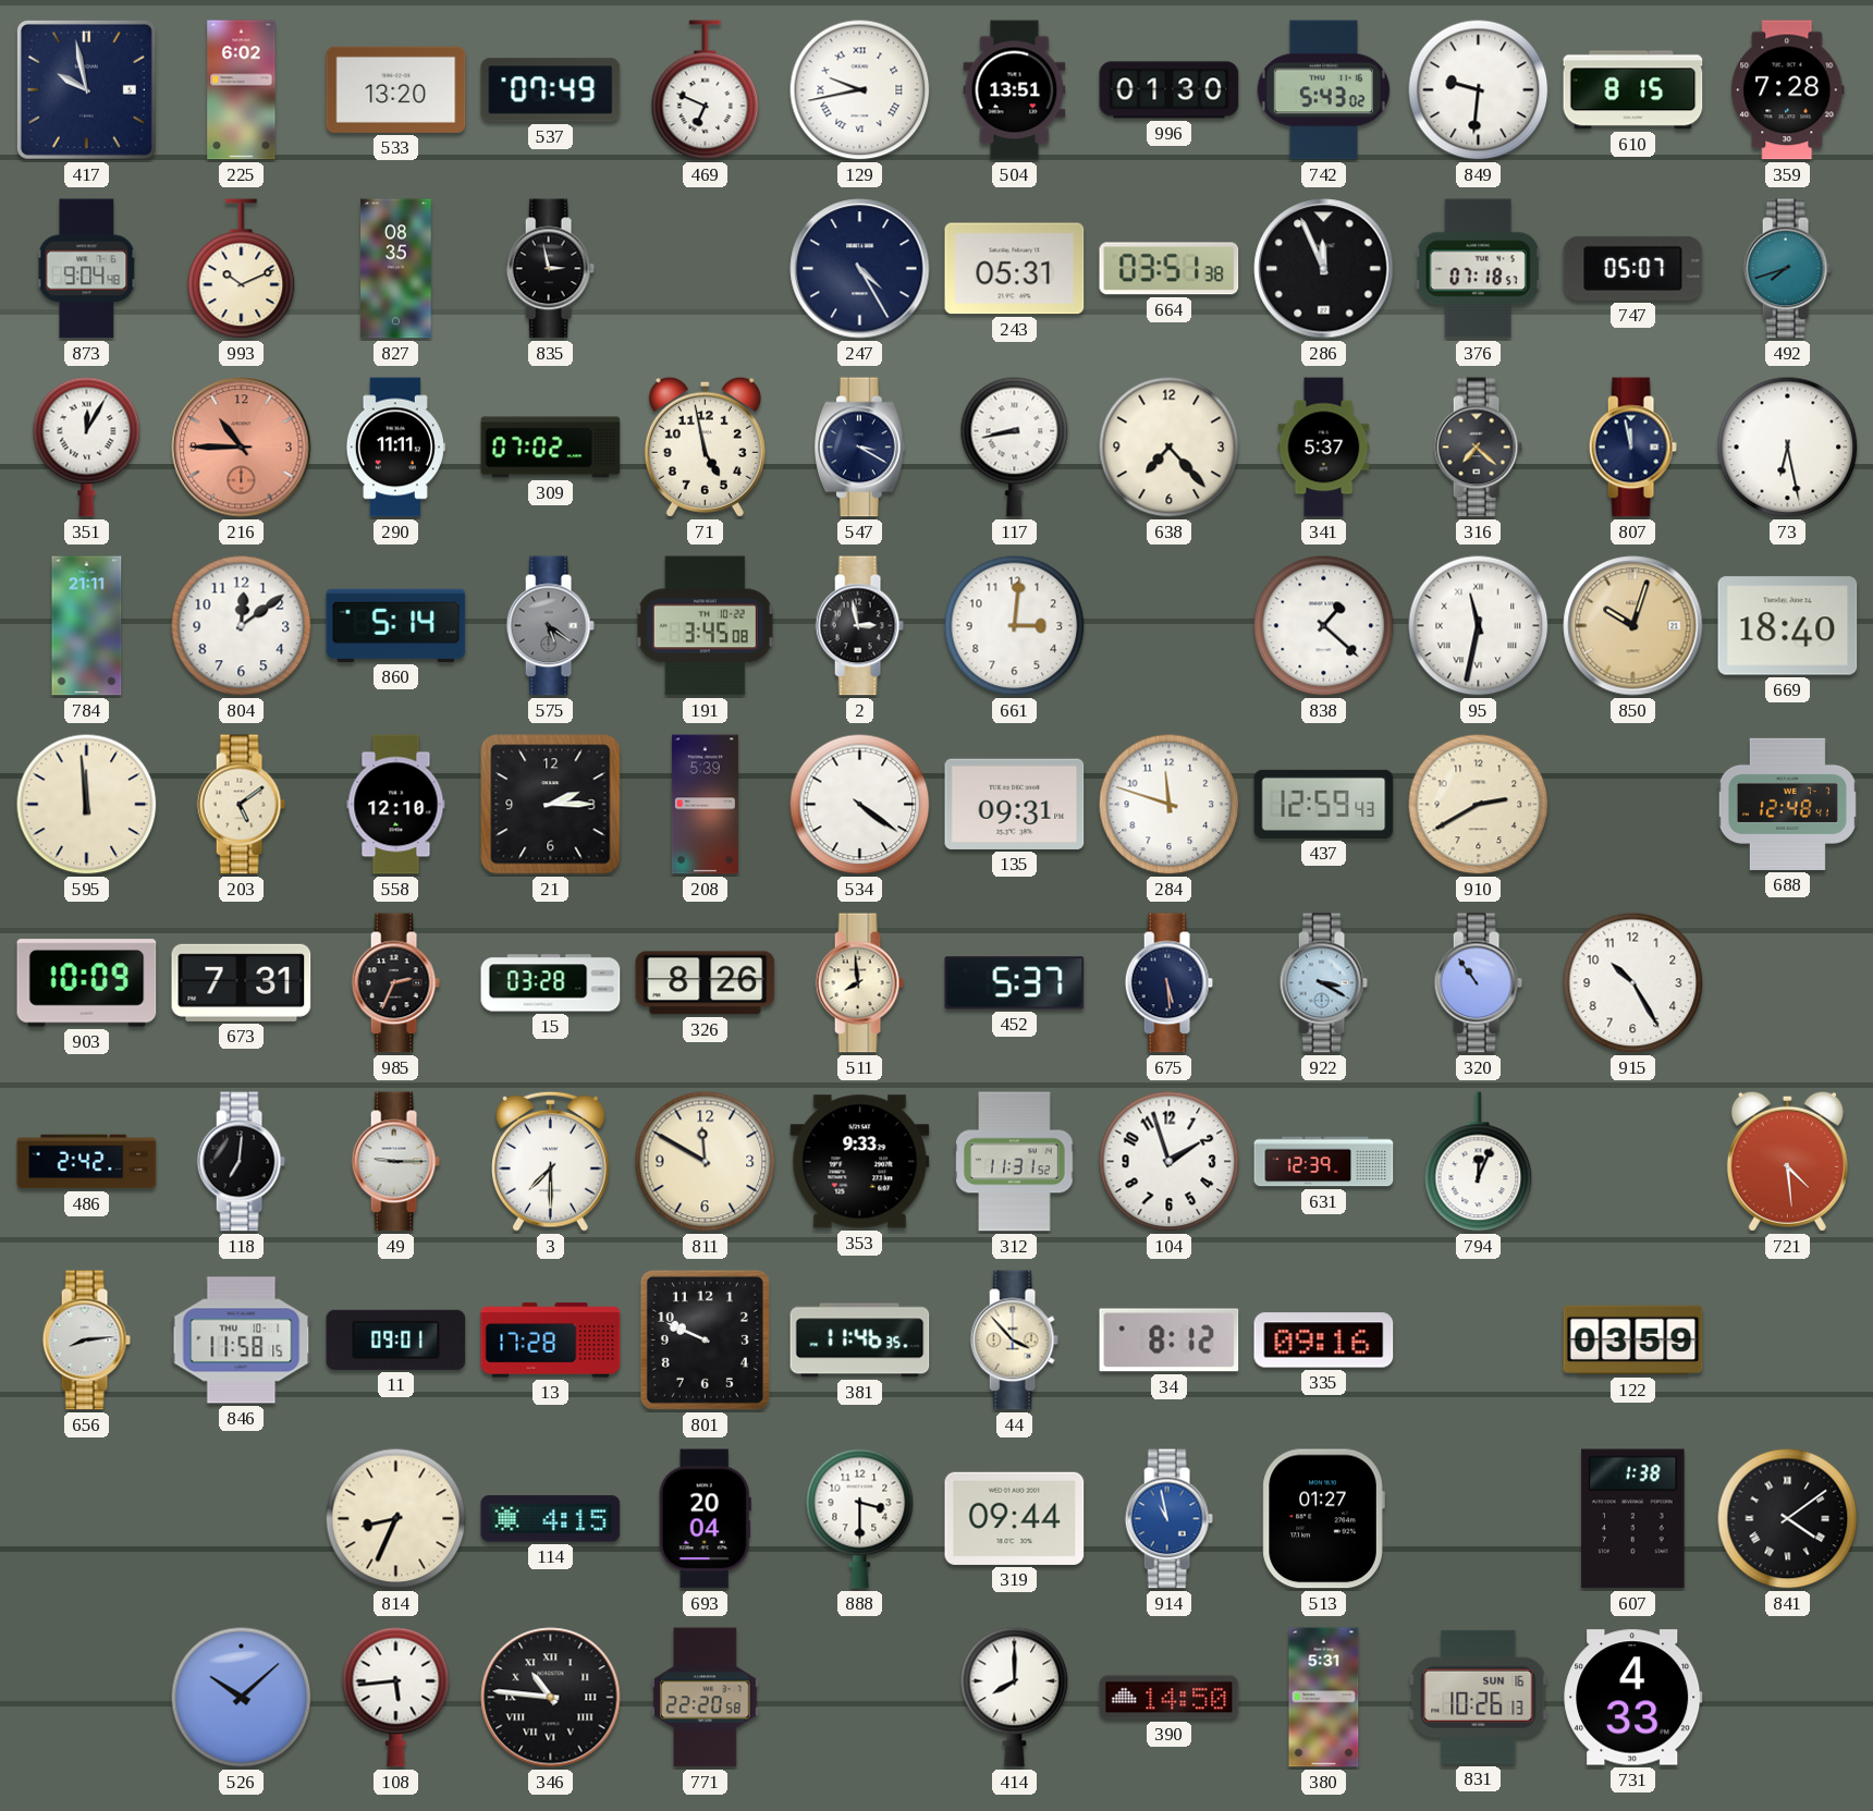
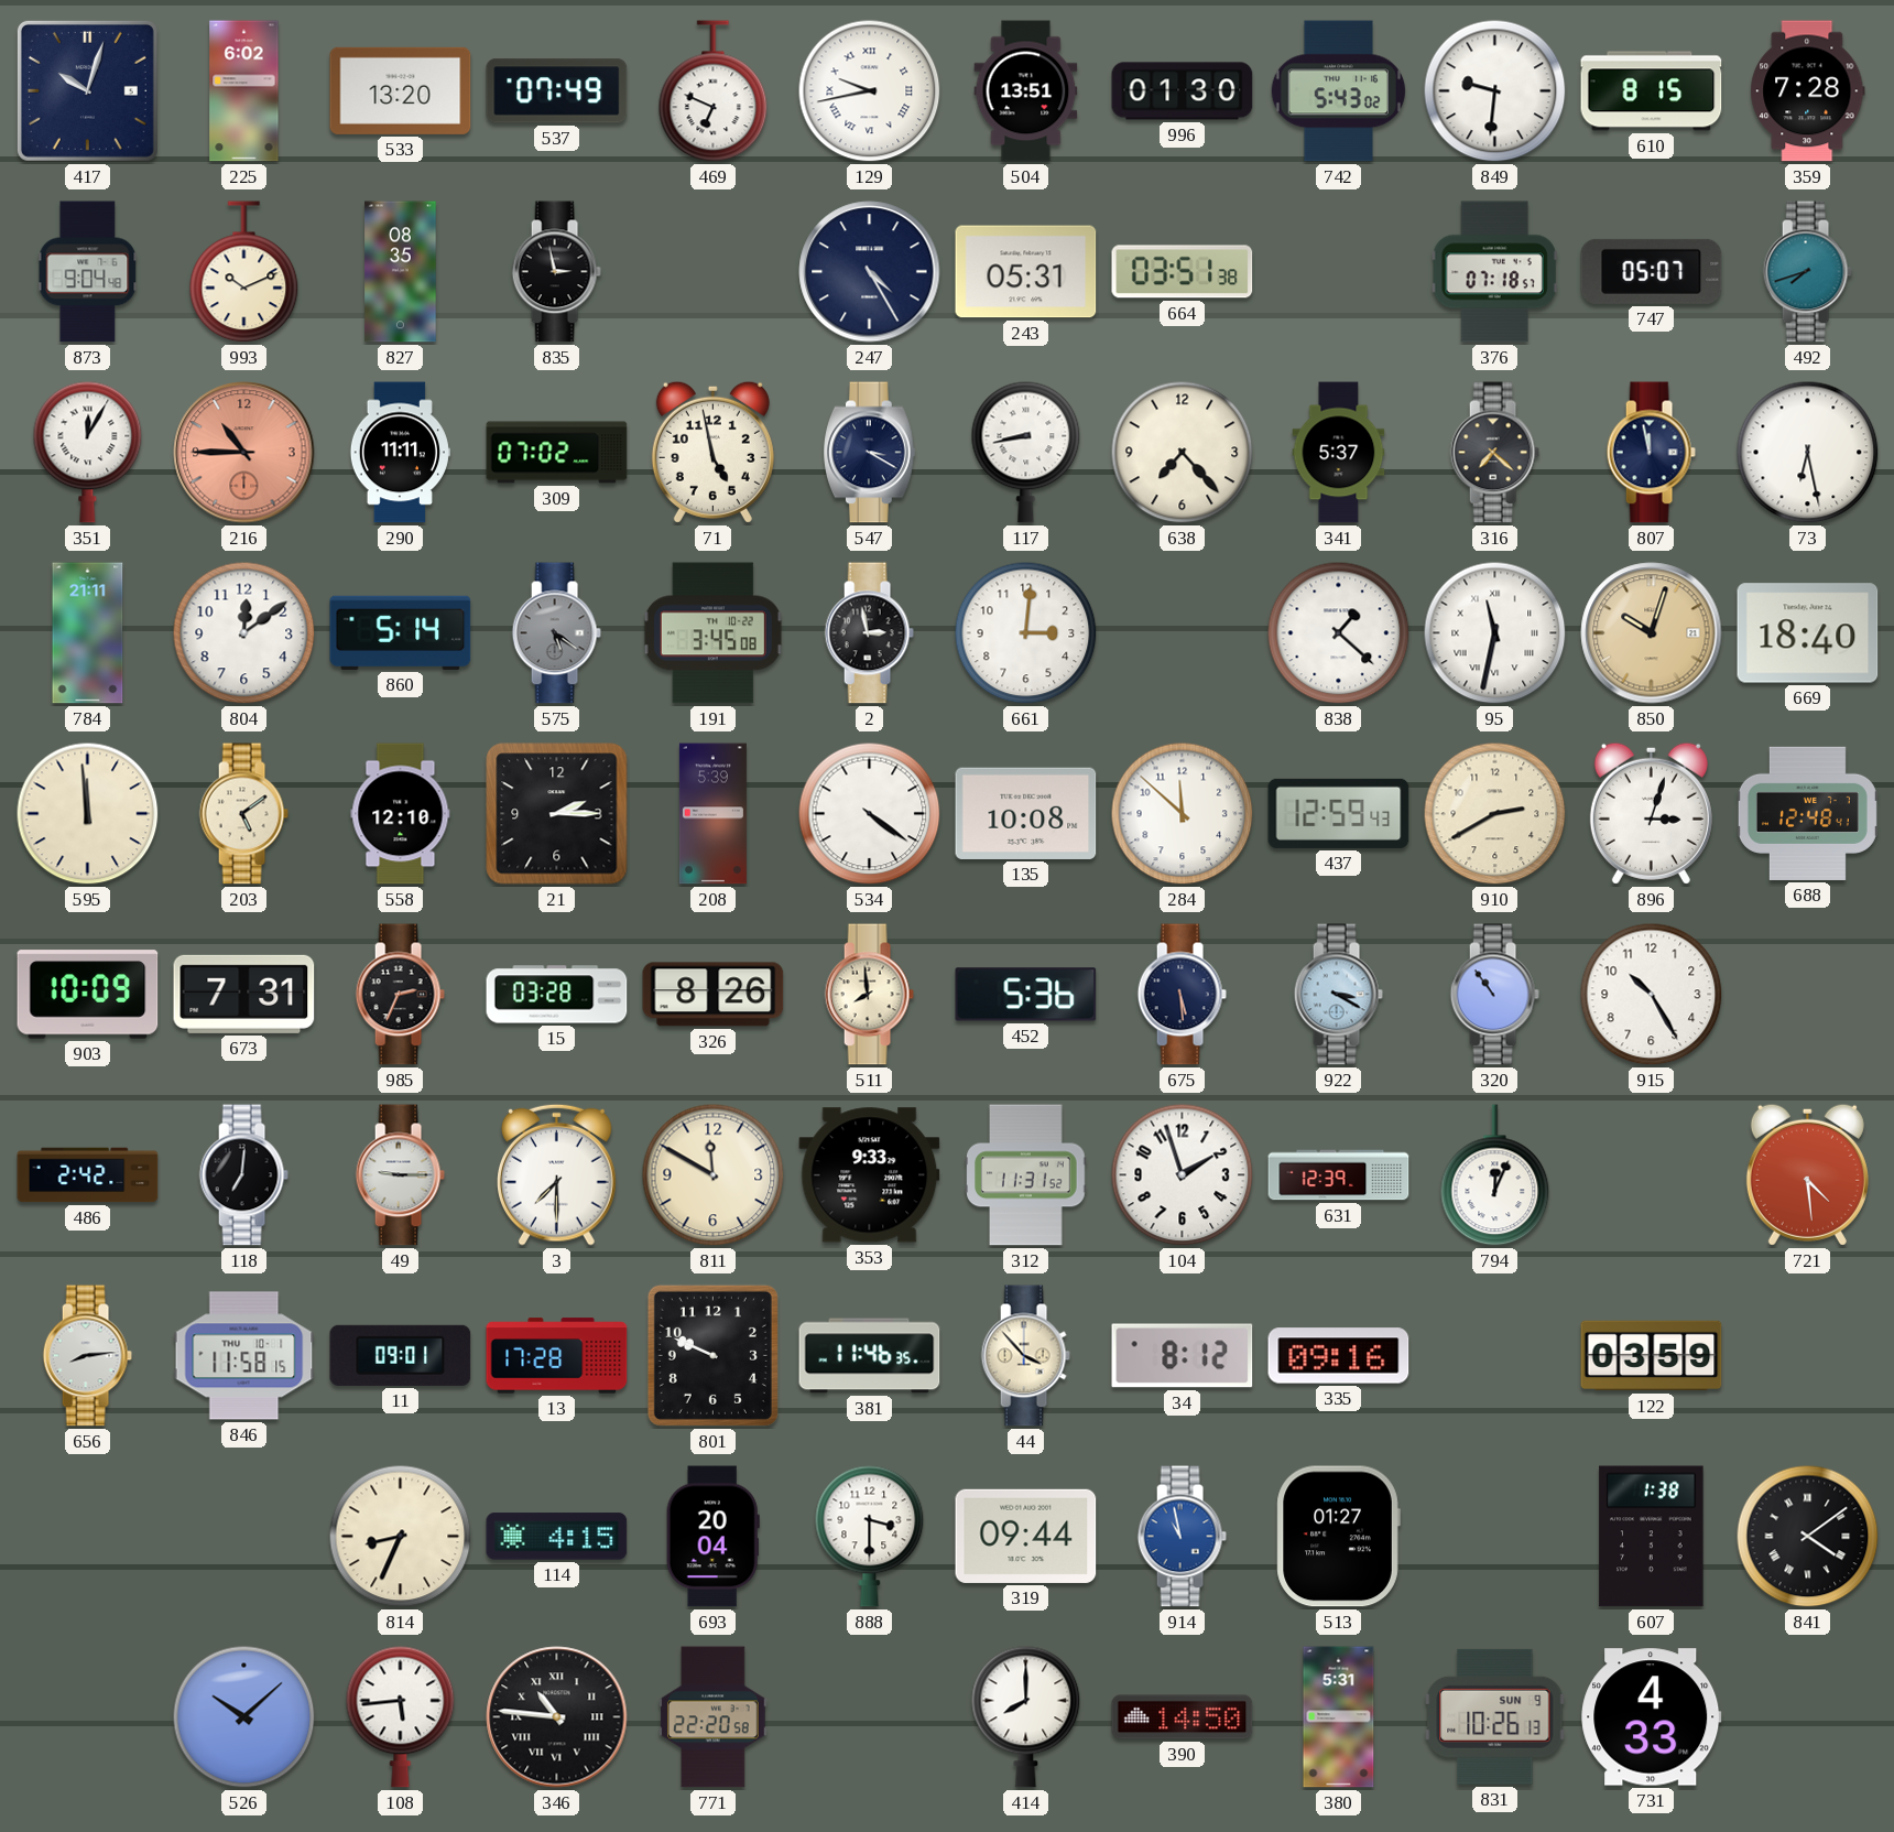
417: 9:58 -> 10:03 (87, 90)
286: 11:56 -> none (1324, 269)
135: 09:31 -> 10:08 (1026, 813)
284: 11:48 -> 11:52 (1183, 814)
896: none -> 3:03 (1651, 813)
452: 5:37 -> 5:36 (1026, 995)
831 date: SUN 16 -> SUN 9 (1495, 1716)
